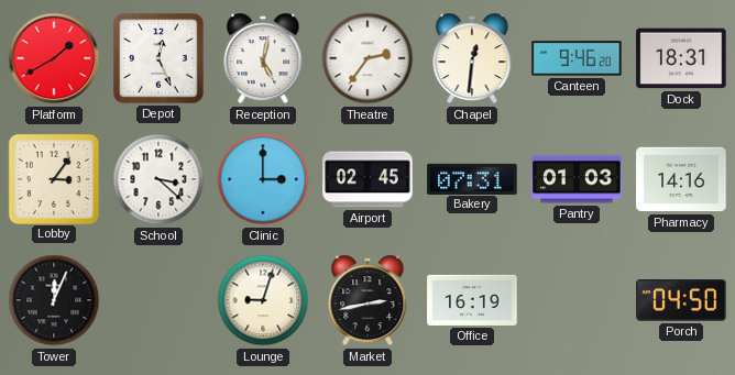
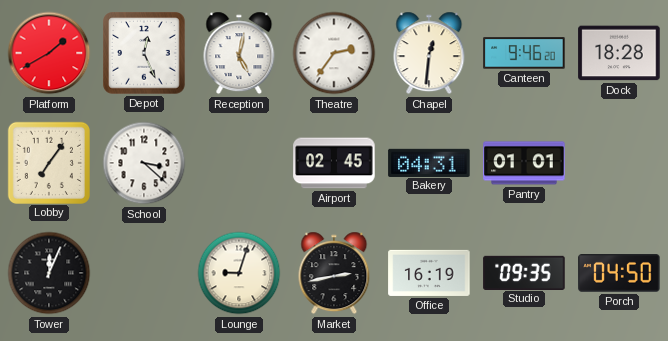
Dock: 18:31 -> 18:28 (619, 53)
Lobby: 3:06 -> 7:06 (48, 162)
Clinic: 3:00 -> none (263, 179)
Bakery: 07:31 -> 04:31 (429, 162)
Pantry: 01:03 -> 01:01 (524, 163)
Pharmacy: 14:16 -> none (681, 179)
Studio: none -> 09:35 (524, 272)
